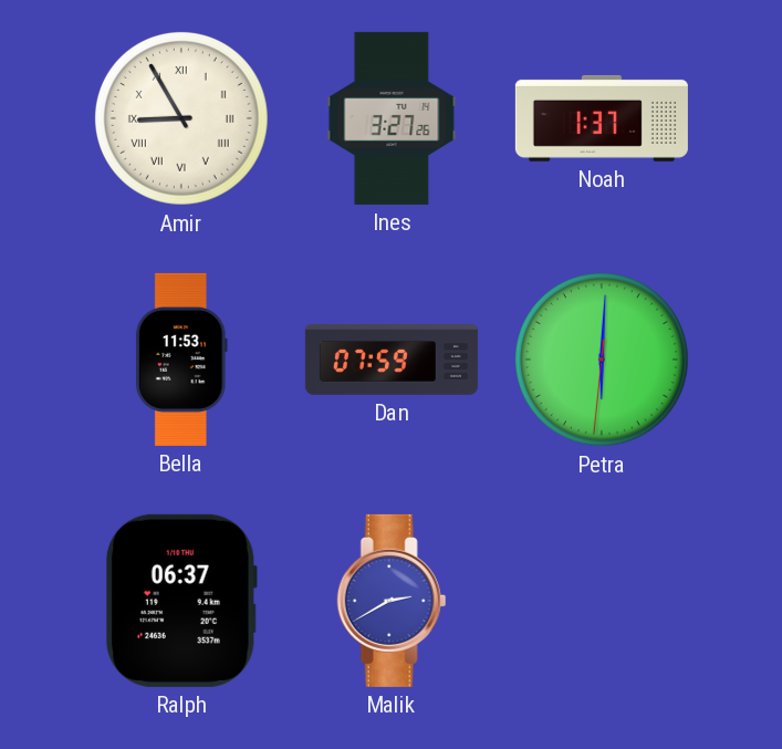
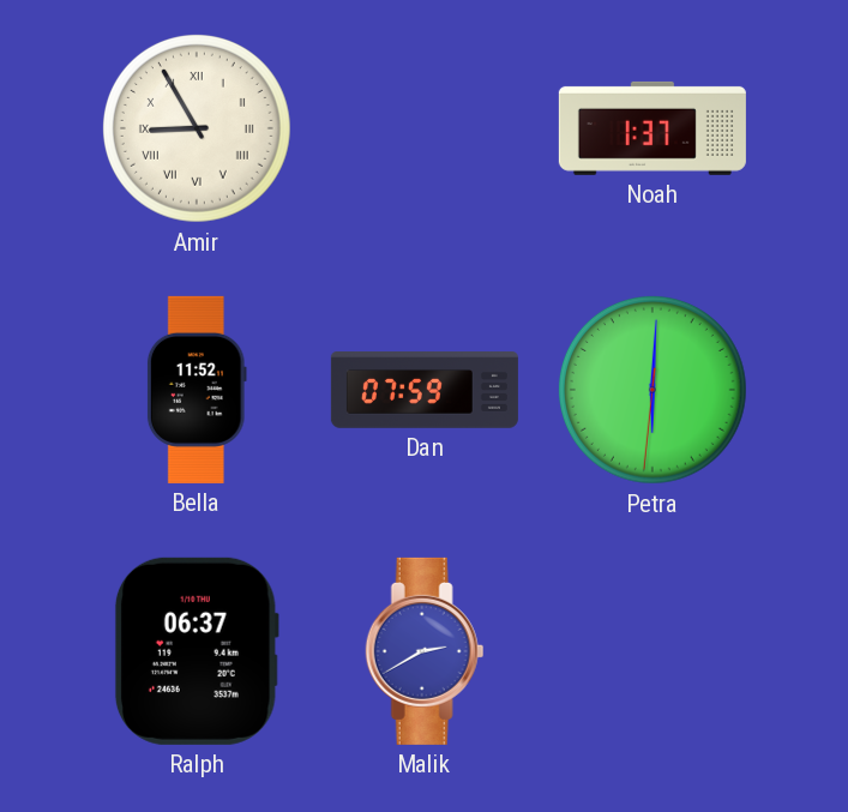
Ines: 3:27 -> none (392, 118)
Bella: 11:53 -> 11:52 (197, 390)
